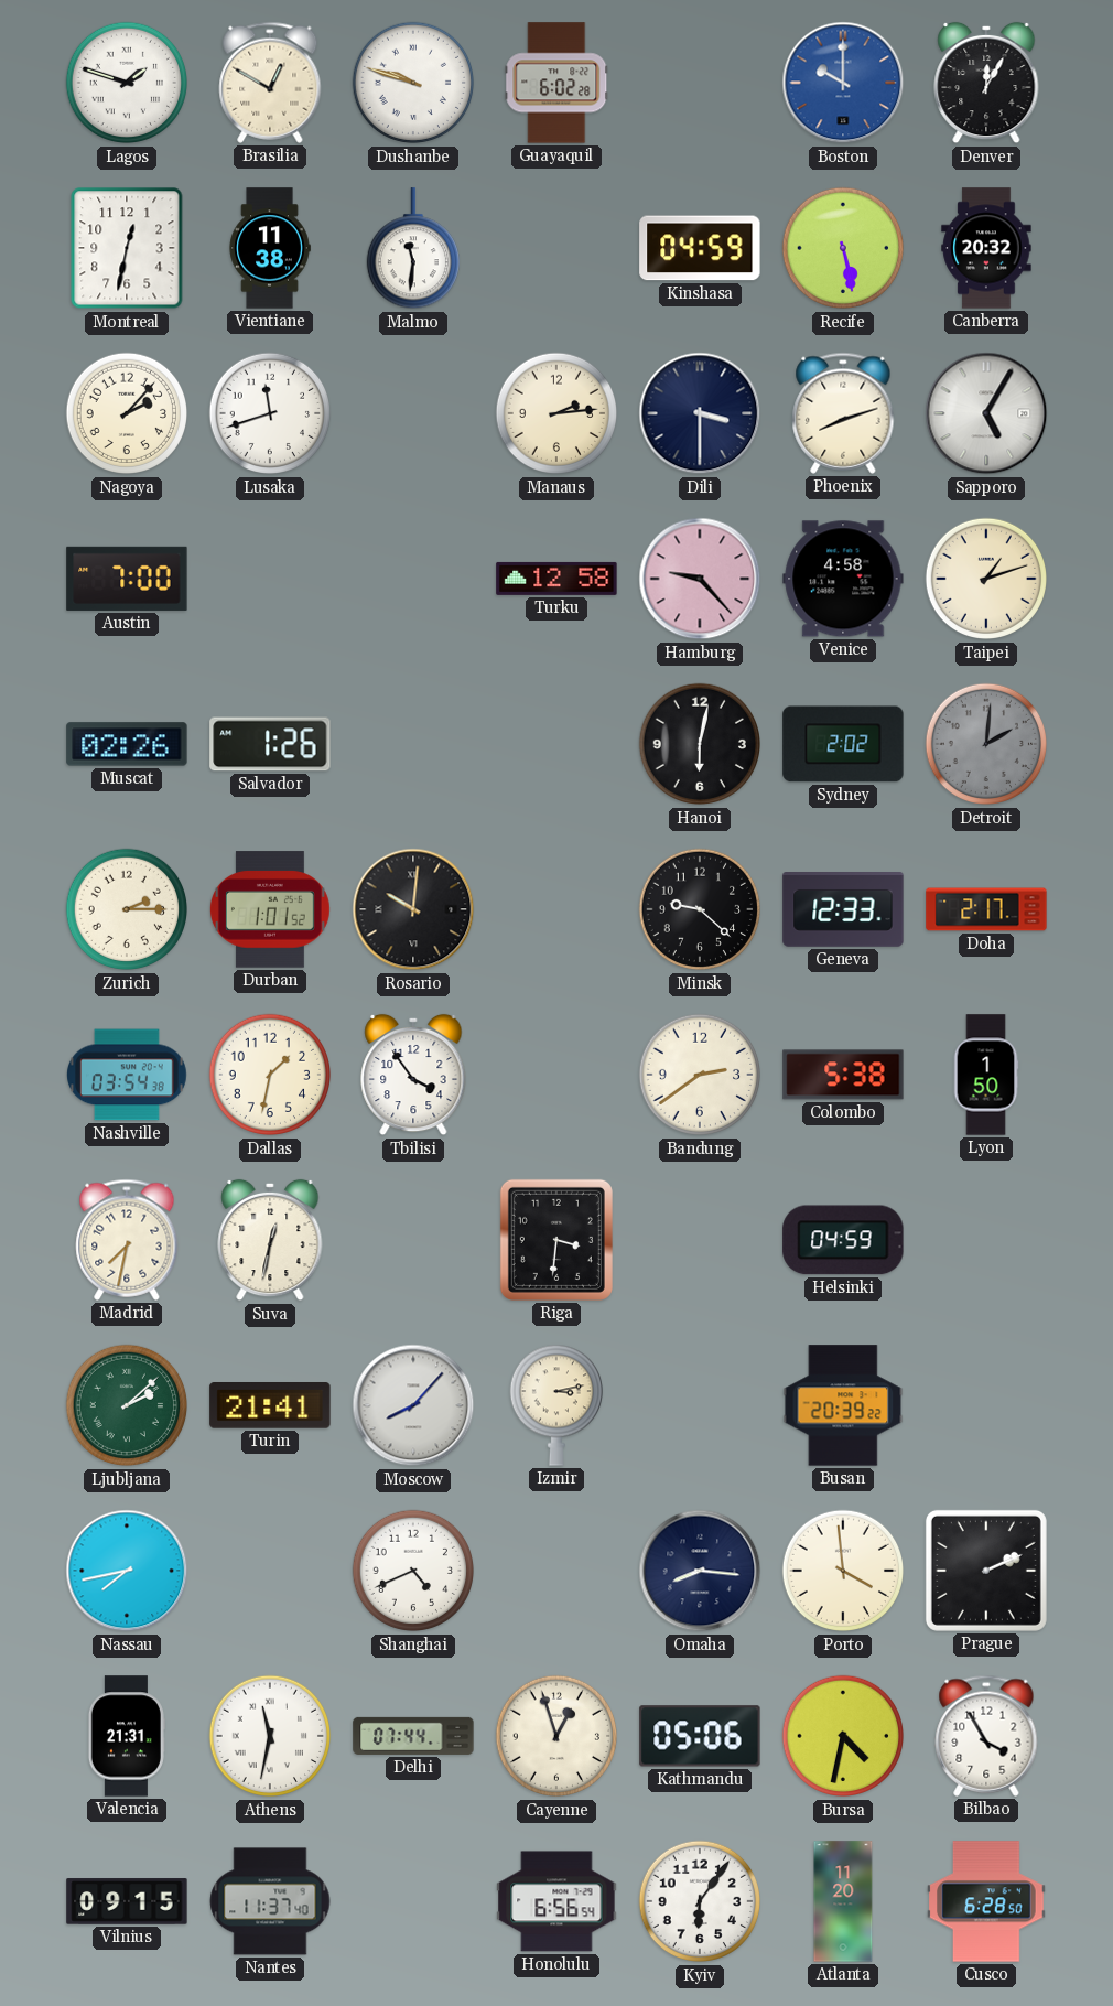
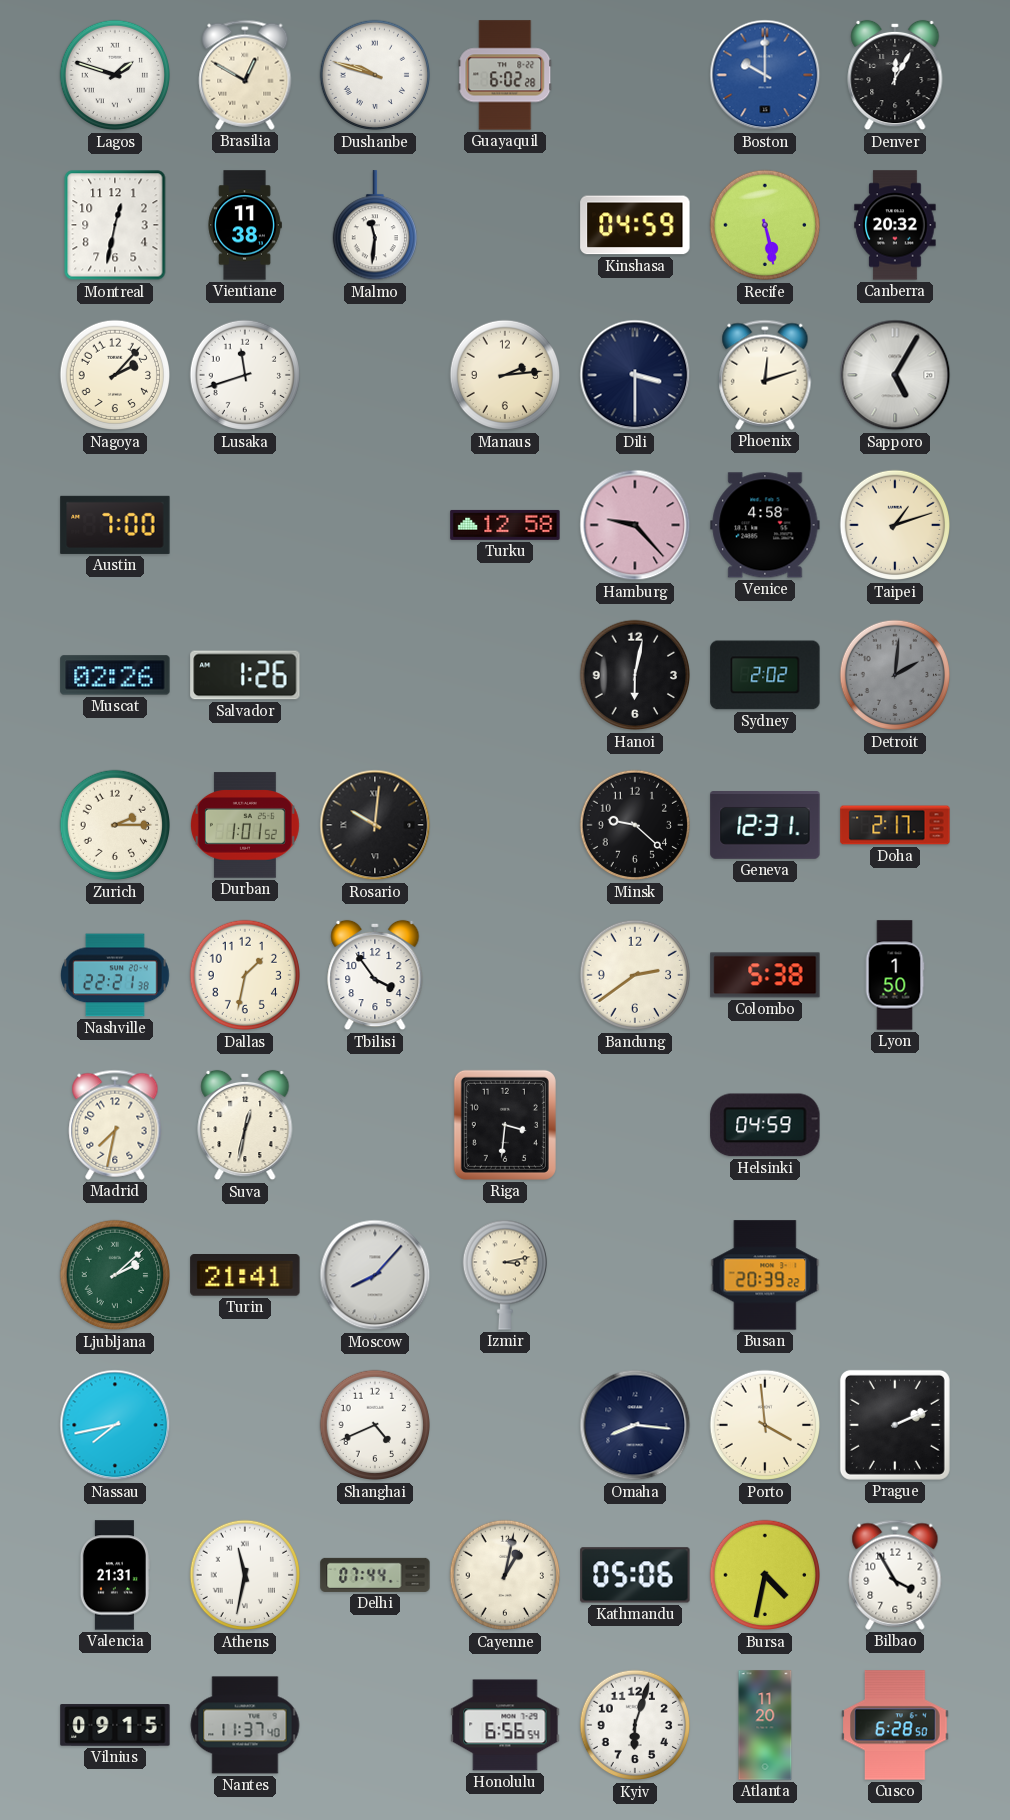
Phoenix: 8:12 -> 12:12 (765, 375)
Geneva: 12:33 -> 12:31 (765, 826)
Nashville: 03:54 -> 22:21 (116, 975)
Cayenne: 12:57 -> 1:02 (504, 1575)
Kyiv: 6:06 -> 6:03 (634, 1725)
